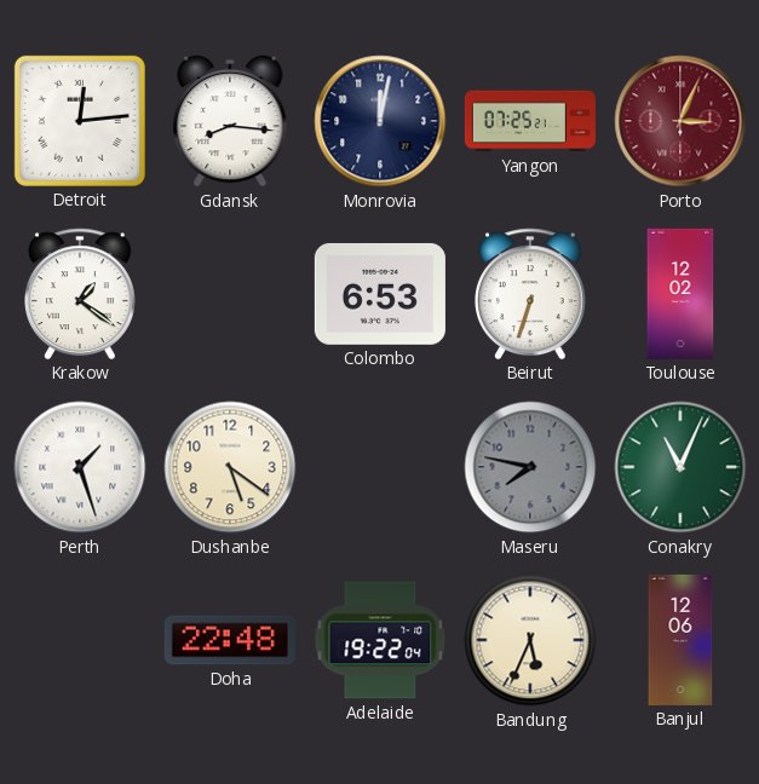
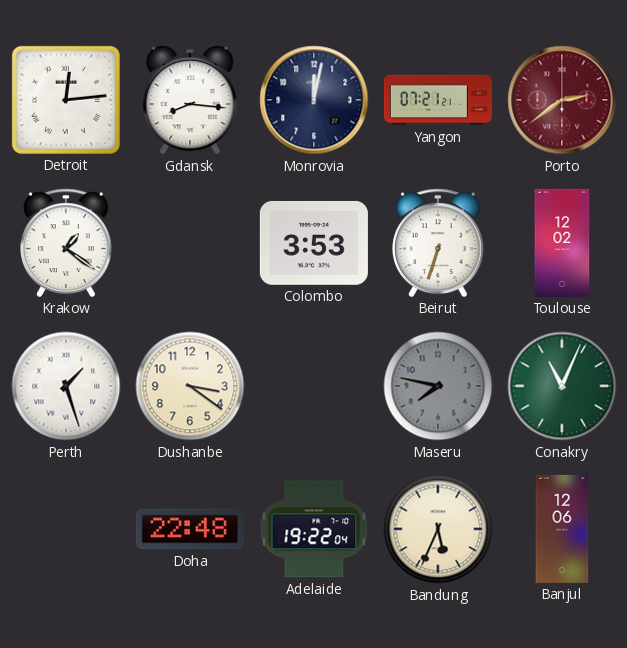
Yangon: 07:25 -> 07:21 (438, 100)
Porto: 3:04 -> 2:39 (562, 100)
Colombo: 6:53 -> 3:53 (314, 243)
Dushanbe: 5:21 -> 3:21 (190, 386)
